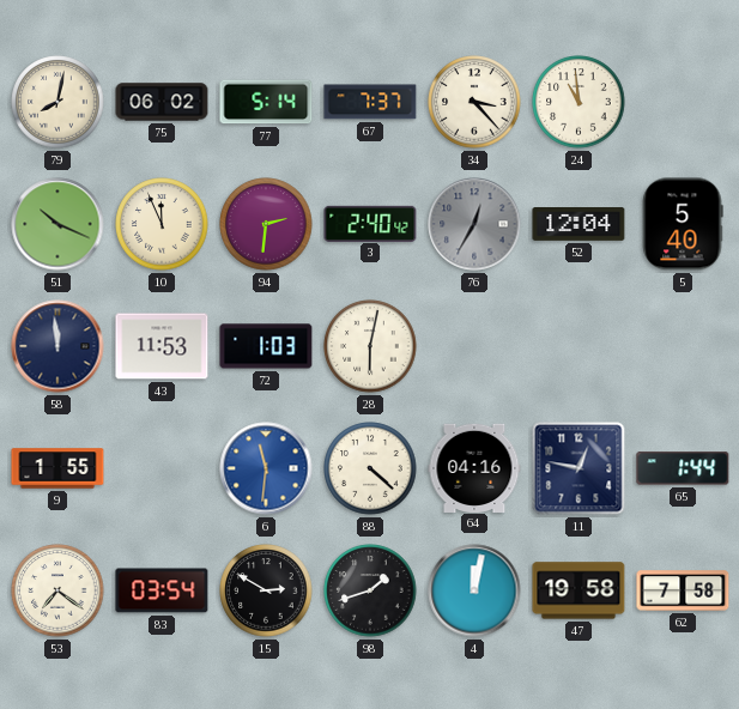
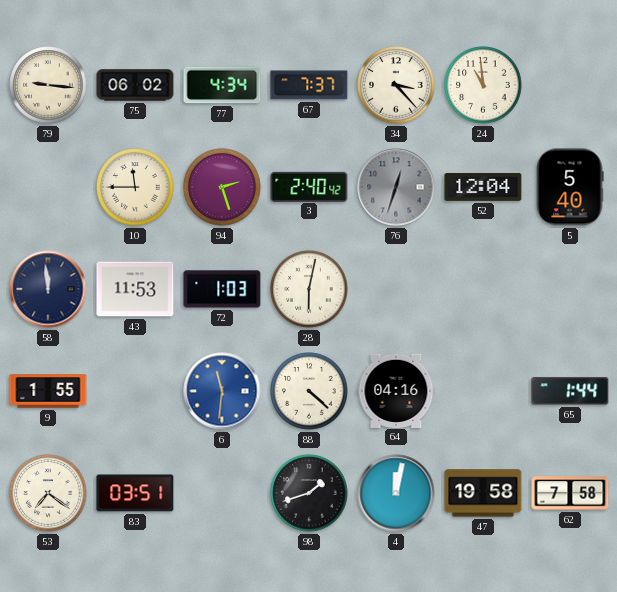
79: 8:02 -> 9:16 (48, 85)
77: 5:14 -> 4:34 (222, 85)
51: 10:19 -> none (57, 224)
10: 11:56 -> 11:45 (135, 187)
94: 2:31 -> 2:27 (222, 187)
76: 12:35 -> 12:33 (396, 187)
11: 12:47 -> none (579, 468)
83: 03:54 -> 03:51 (135, 493)
15: 2:50 -> none (266, 590)
